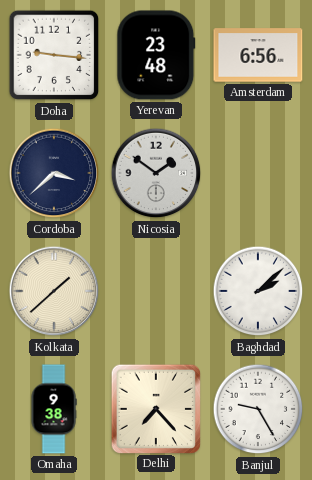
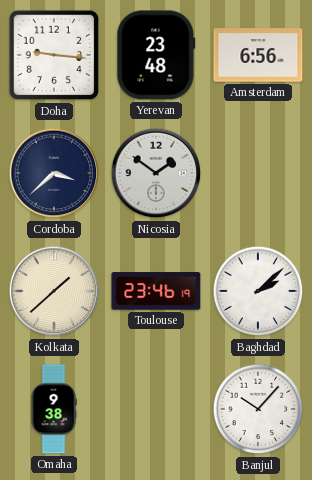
Toulouse: none -> 23:46 (156, 291)
Delhi: 7:23 -> none (155, 408)
Banjul: 9:25 -> 10:07 (258, 409)
